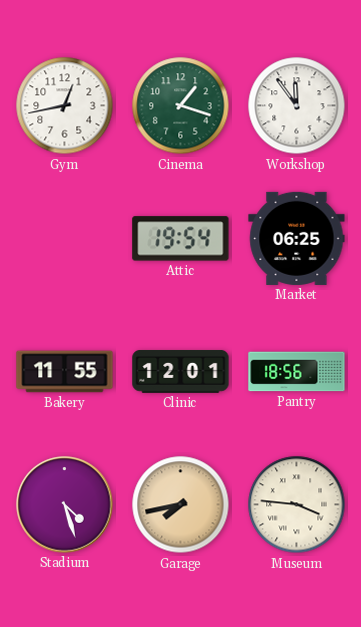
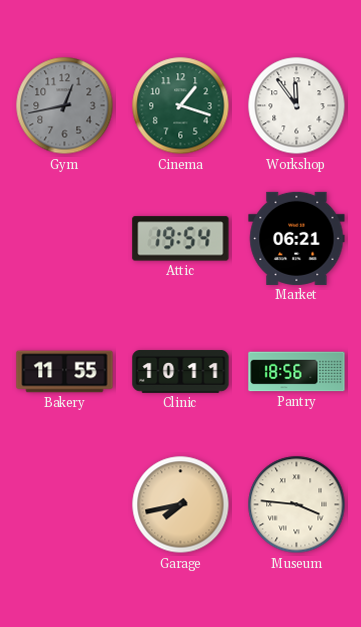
Gym dial: white -> grey (65, 106)
Market: 06:25 -> 06:21 (297, 238)
Clinic: 12:01 -> 10:11 (181, 372)
Stadium: 4:27 -> none (65, 505)
